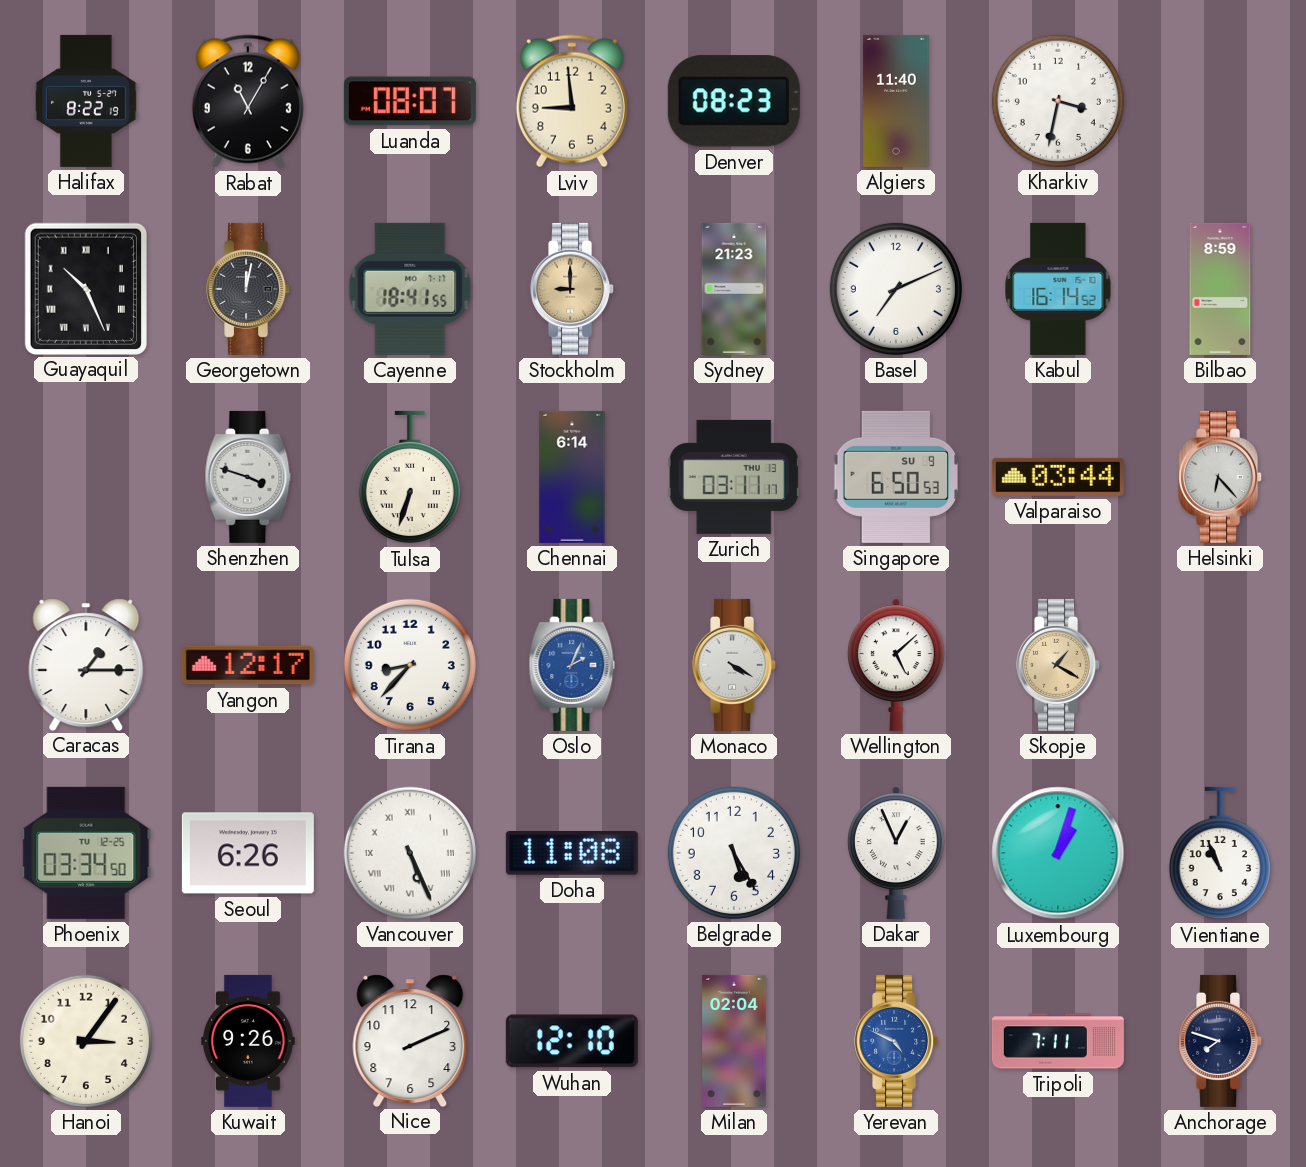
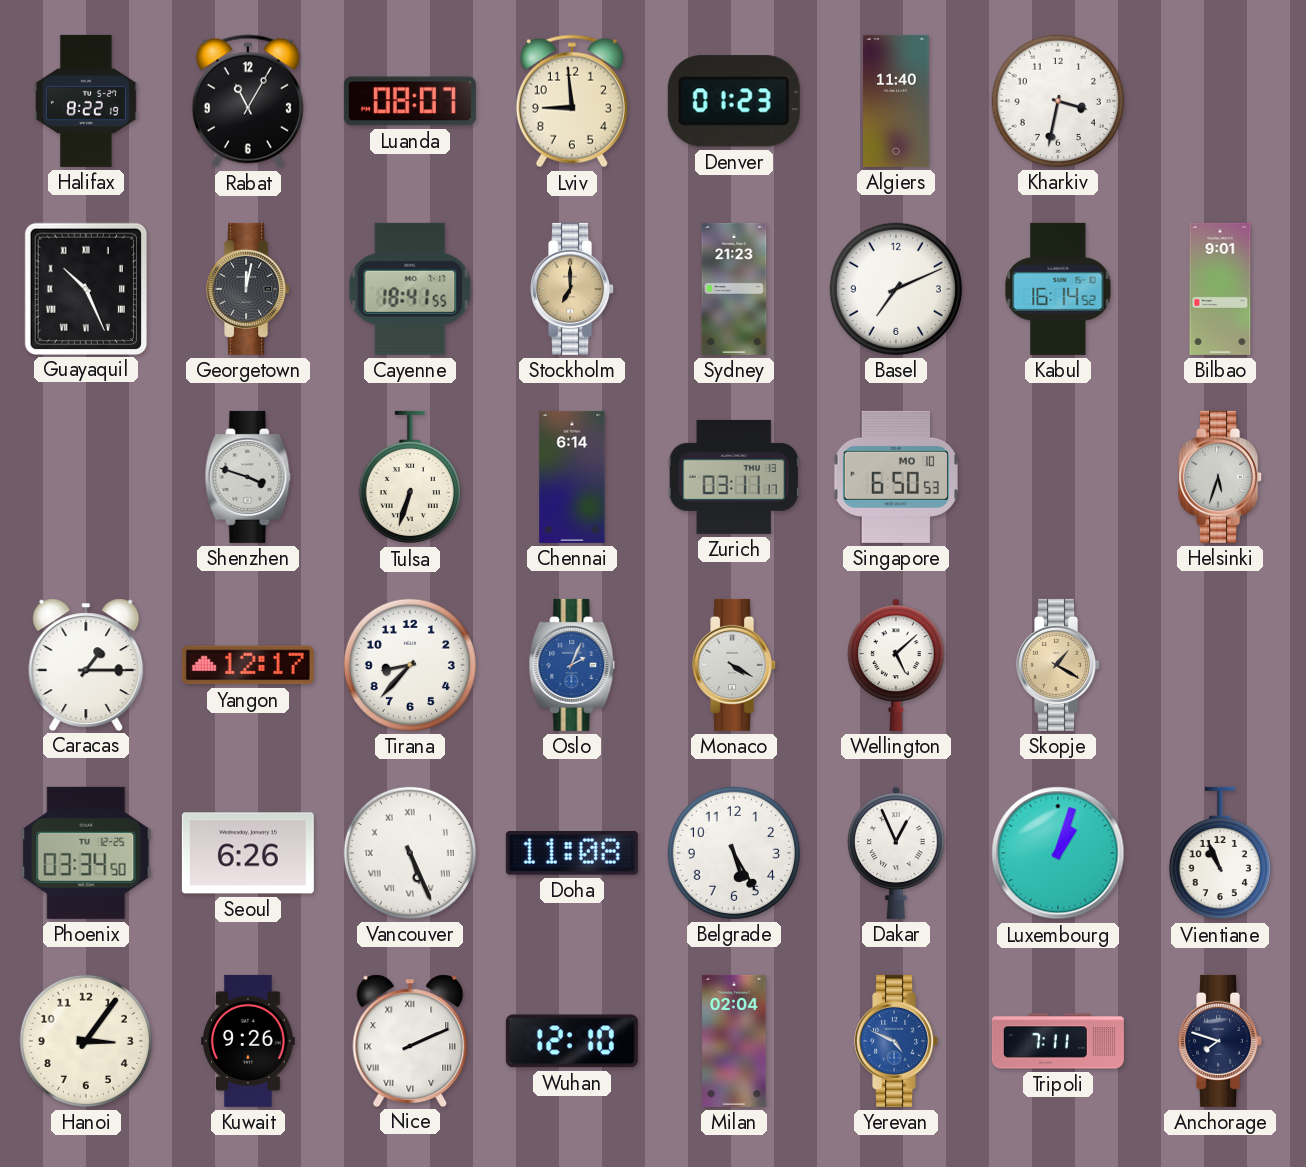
Denver: 08:23 -> 01:23 (734, 101)
Stockholm: 9:00 -> 7:00 (573, 289)
Bilbao: 8:59 -> 9:01 (1220, 289)
Singapore date: SU 9 -> MO 10 (895, 477)
Valparaiso: 03:44 -> none (1058, 477)
Helsinki: 6:23 -> 5:33 (1221, 477)
Nice numerals: Arabic -> Roman (410, 1040)
